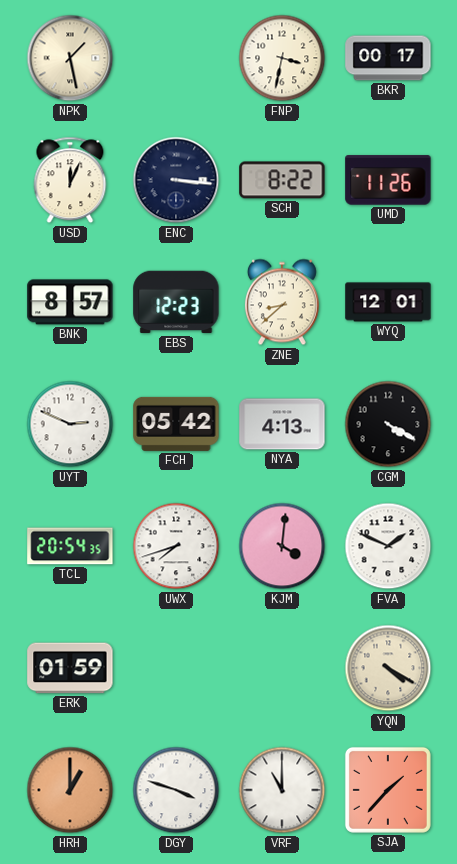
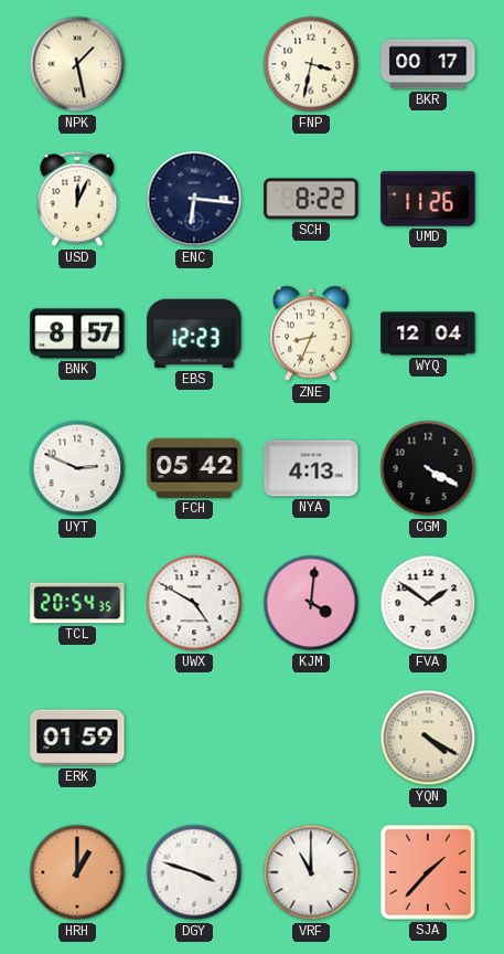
ENC: 3:16 -> 6:16 (194, 199)
ZNE: 8:38 -> 8:34 (311, 333)
WYQ: 12:01 -> 12:04 (428, 333)
UWX: 7:42 -> 4:50 (194, 603)
FVA: 1:49 -> 1:51 (428, 603)
